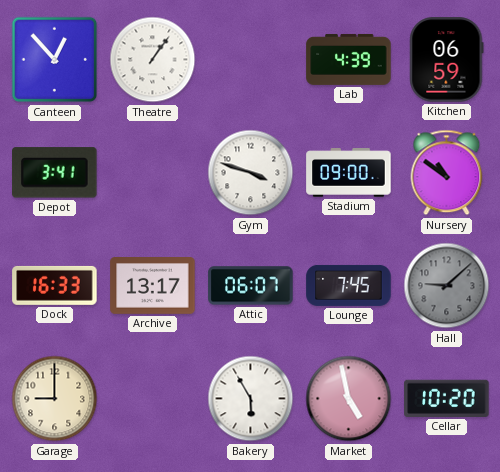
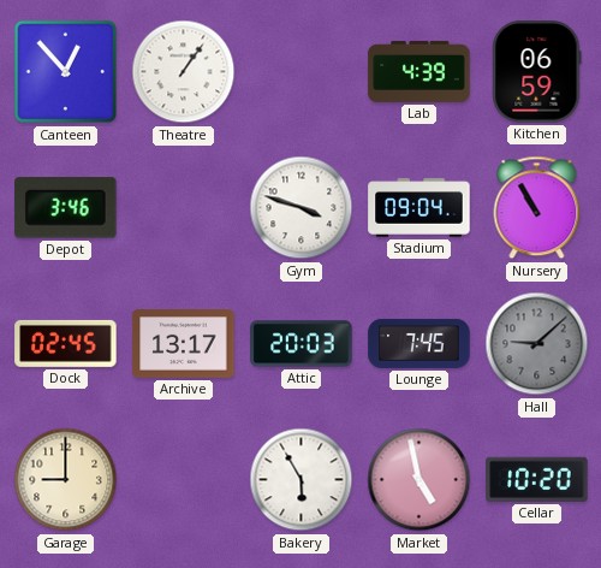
Depot: 3:41 -> 3:46 (66, 208)
Stadium: 09:00 -> 09:04 (419, 208)
Nursery: 10:51 -> 10:55 (537, 208)
Dock: 16:33 -> 02:45 (66, 343)
Attic: 06:07 -> 20:03 (302, 344)
